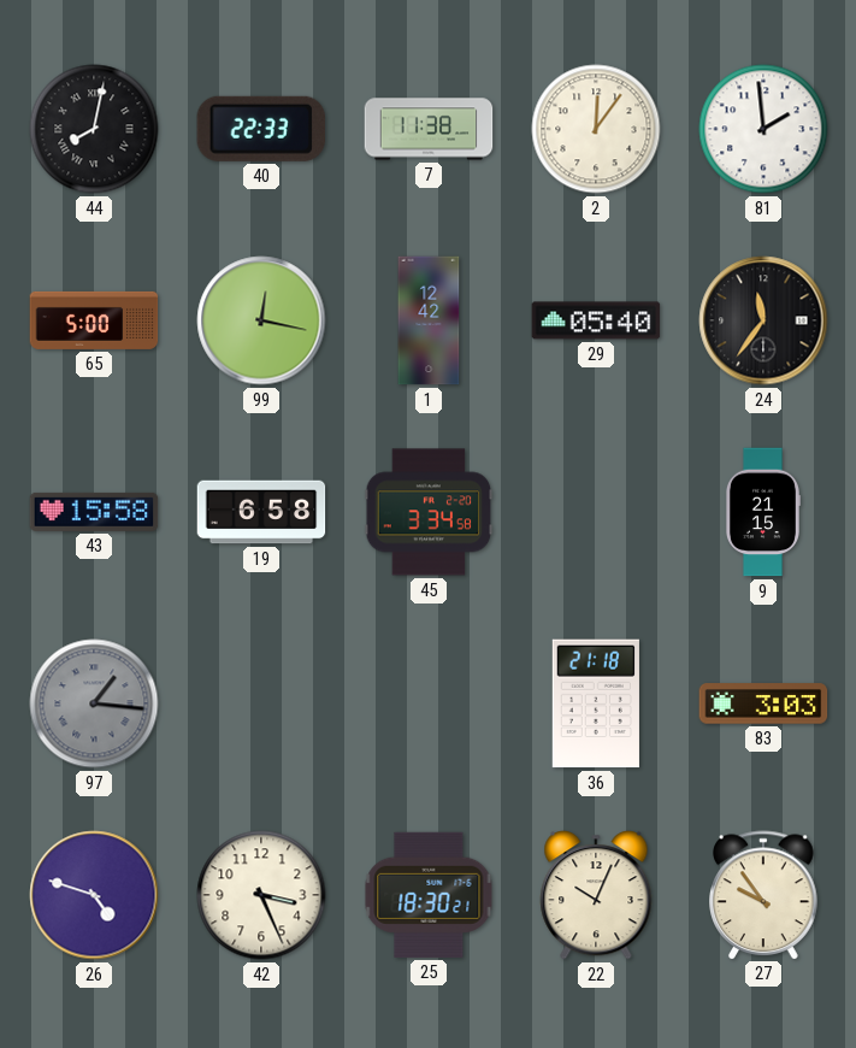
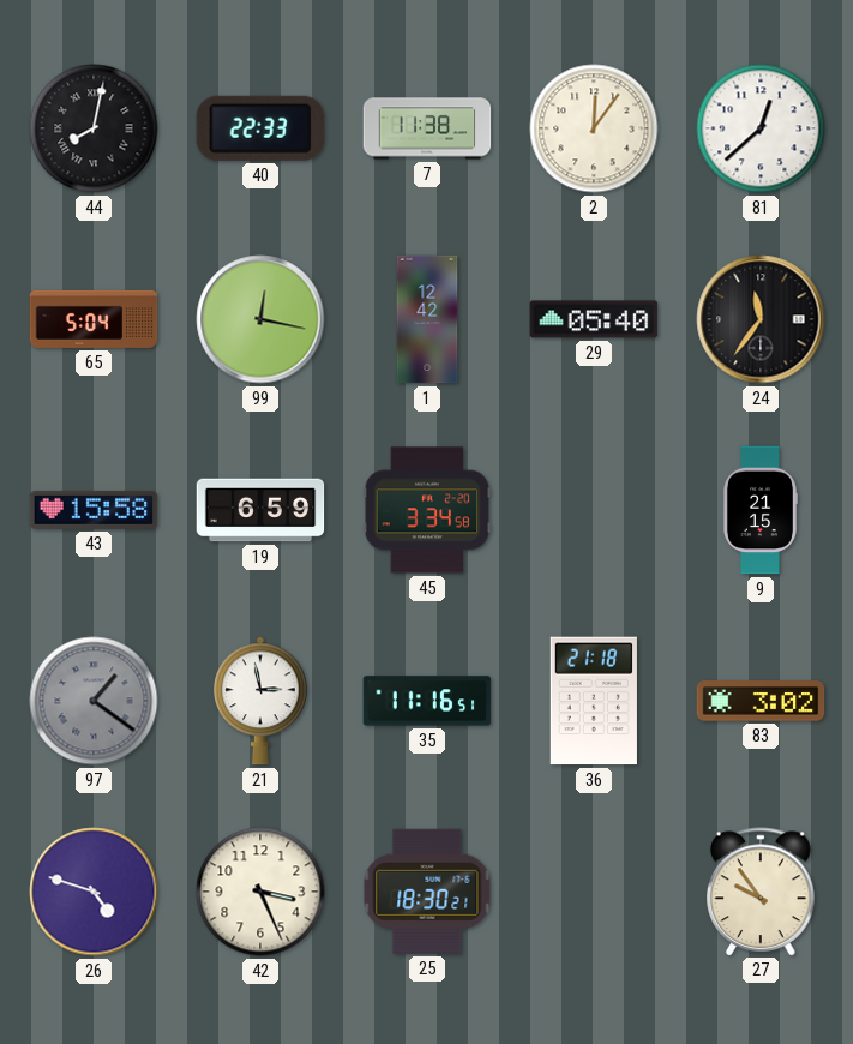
81: 1:59 -> 12:38 (761, 128)
65: 5:00 -> 5:04 (94, 319)
19: 6:58 -> 6:59 (260, 510)
97: 1:16 -> 1:21 (94, 701)
21: none -> 2:58 (260, 701)
35: none -> 11:16 (427, 701)
83: 3:03 -> 3:02 (761, 701)
22: 10:04 -> none (596, 895)
